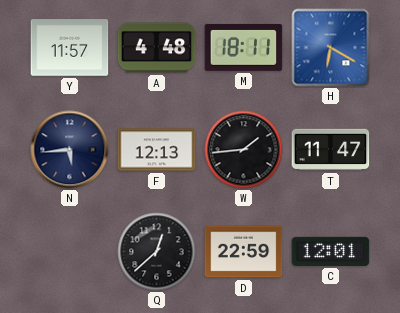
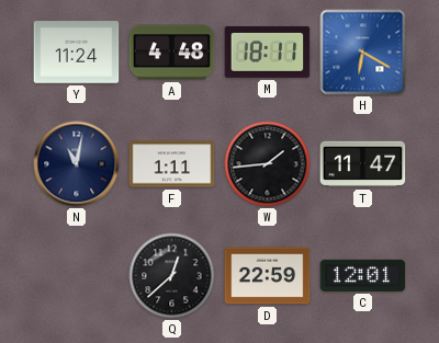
Y: 11:57 -> 11:24 (77, 53)
N: 5:44 -> 11:02 (77, 164)
F: 12:13 -> 1:11 (172, 164)
